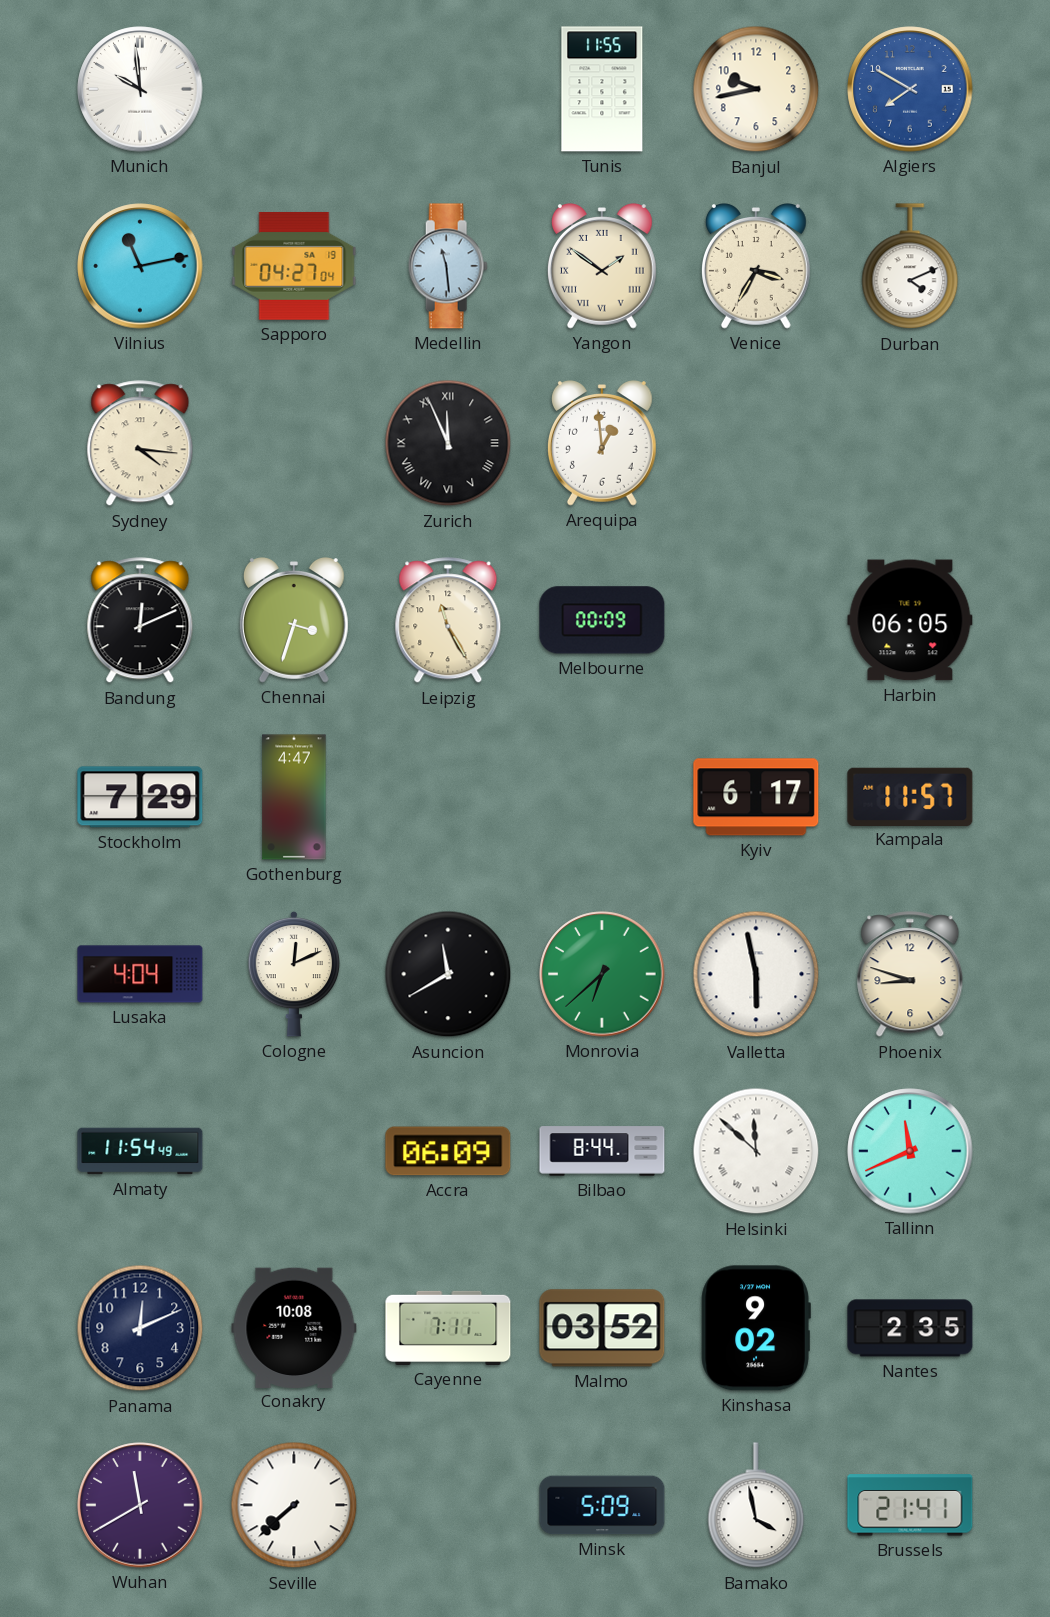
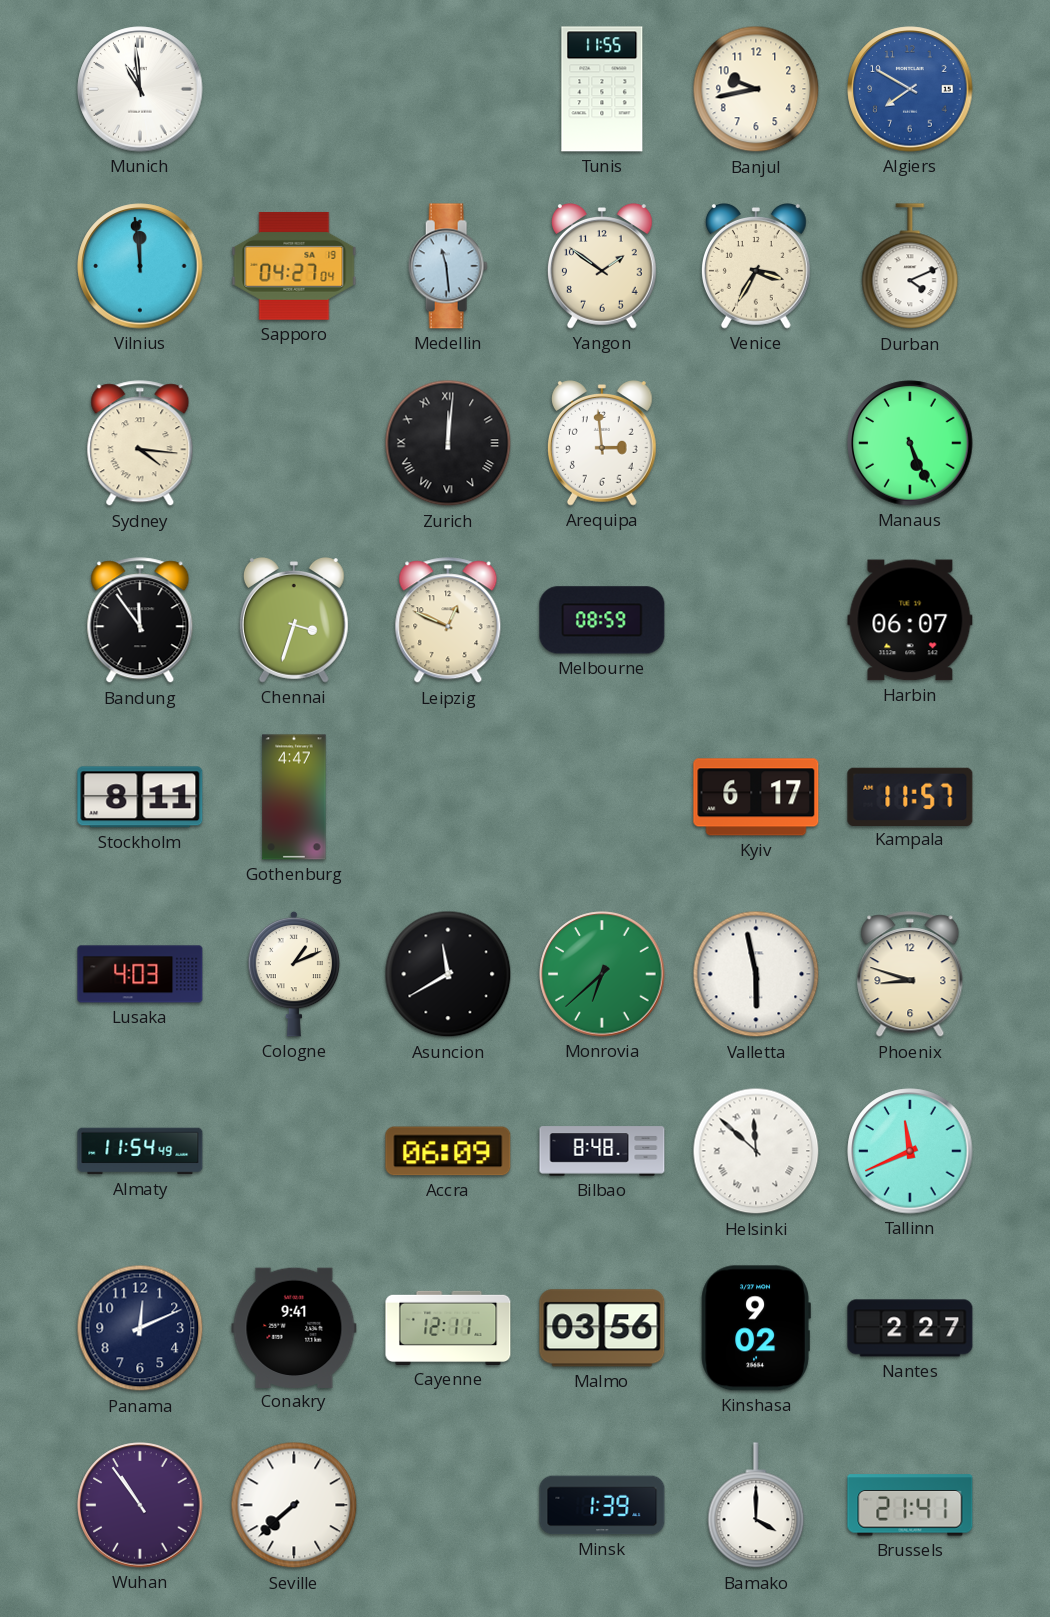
Munich: 9:59 -> 10:59 (140, 89)
Vilnius: 11:13 -> 11:59 (140, 266)
Yangon numerals: Roman -> Arabic (602, 266)
Zurich: 11:56 -> 12:01 (448, 443)
Arequipa: 12:59 -> 2:59 (602, 443)
Manaus: none -> 5:26 (910, 443)
Bandung: 12:11 -> 11:54 (140, 621)
Leipzig: 11:25 -> 12:49 (448, 621)
Melbourne: 00:09 -> 08:59 (602, 620)
Harbin: 06:05 -> 06:07 (910, 620)
Stockholm: 7:29 -> 8:11 (140, 797)
Lusaka: 4:04 -> 4:03 (140, 974)
Cologne: 12:11 -> 1:11 (294, 974)
Bilbao: 8:44 -> 8:48 (602, 1151)
Conakry: 10:08 -> 9:41 (294, 1327)
Cayenne: 7:11 -> 12:11 (448, 1328)
Malmo: 03:52 -> 03:56 (602, 1328)
Nantes: 2:35 -> 2:27 (910, 1328)
Wuhan: 11:40 -> 10:54 (140, 1505)
Minsk: 5:09 -> 1:39 (602, 1505)
Bamako: 3:58 -> 4:00 (756, 1506)
